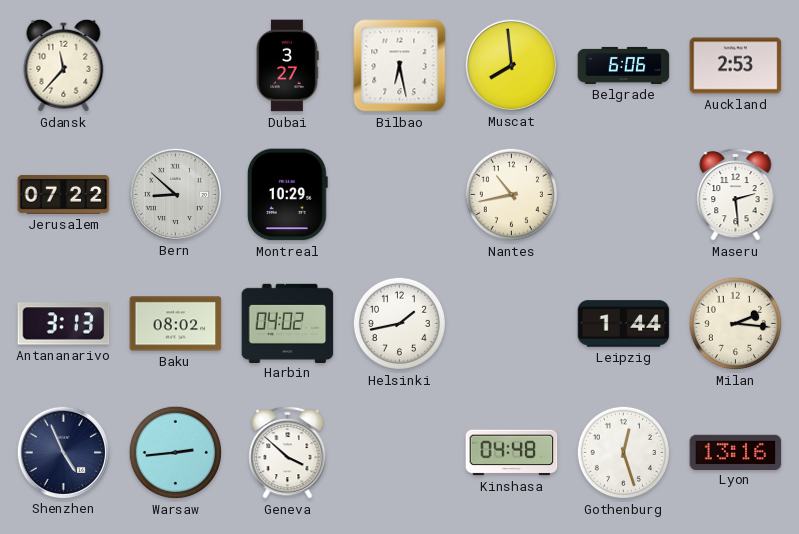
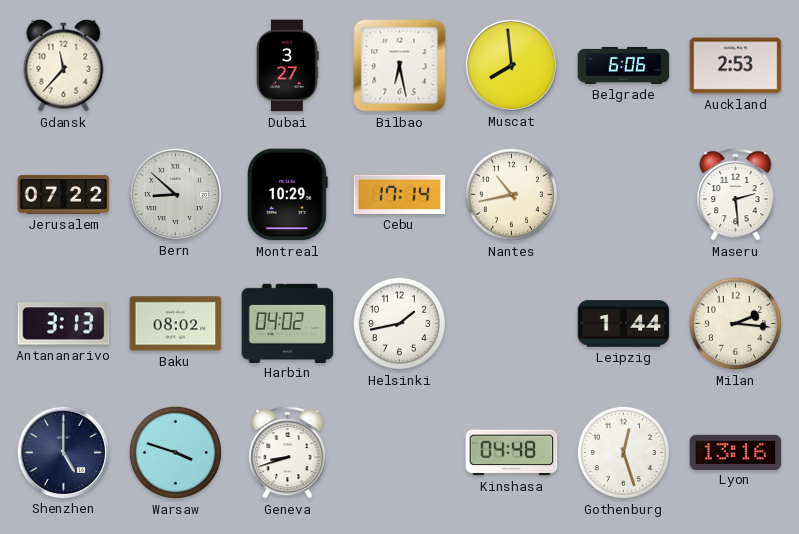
Cebu: none -> 17:14 (400, 194)
Shenzhen: 4:56 -> 5:00 (63, 452)
Warsaw: 2:44 -> 3:48 (175, 452)
Geneva: 3:52 -> 8:42 (288, 452)
